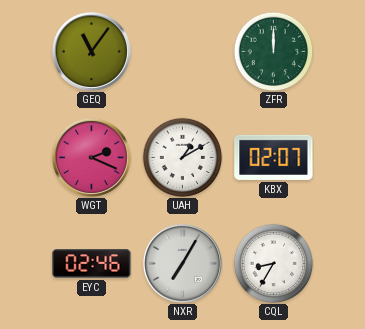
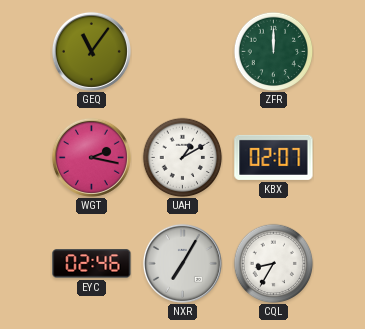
WGT: 2:19 -> 2:17 (91, 157)
